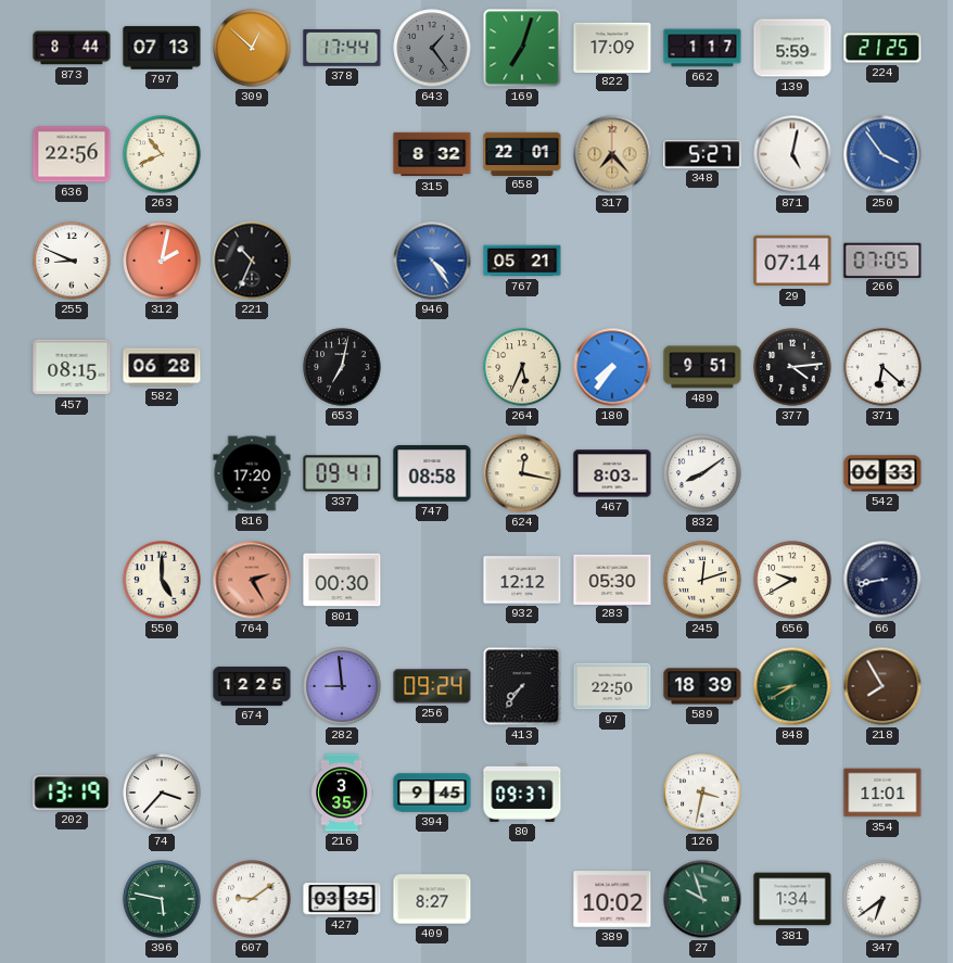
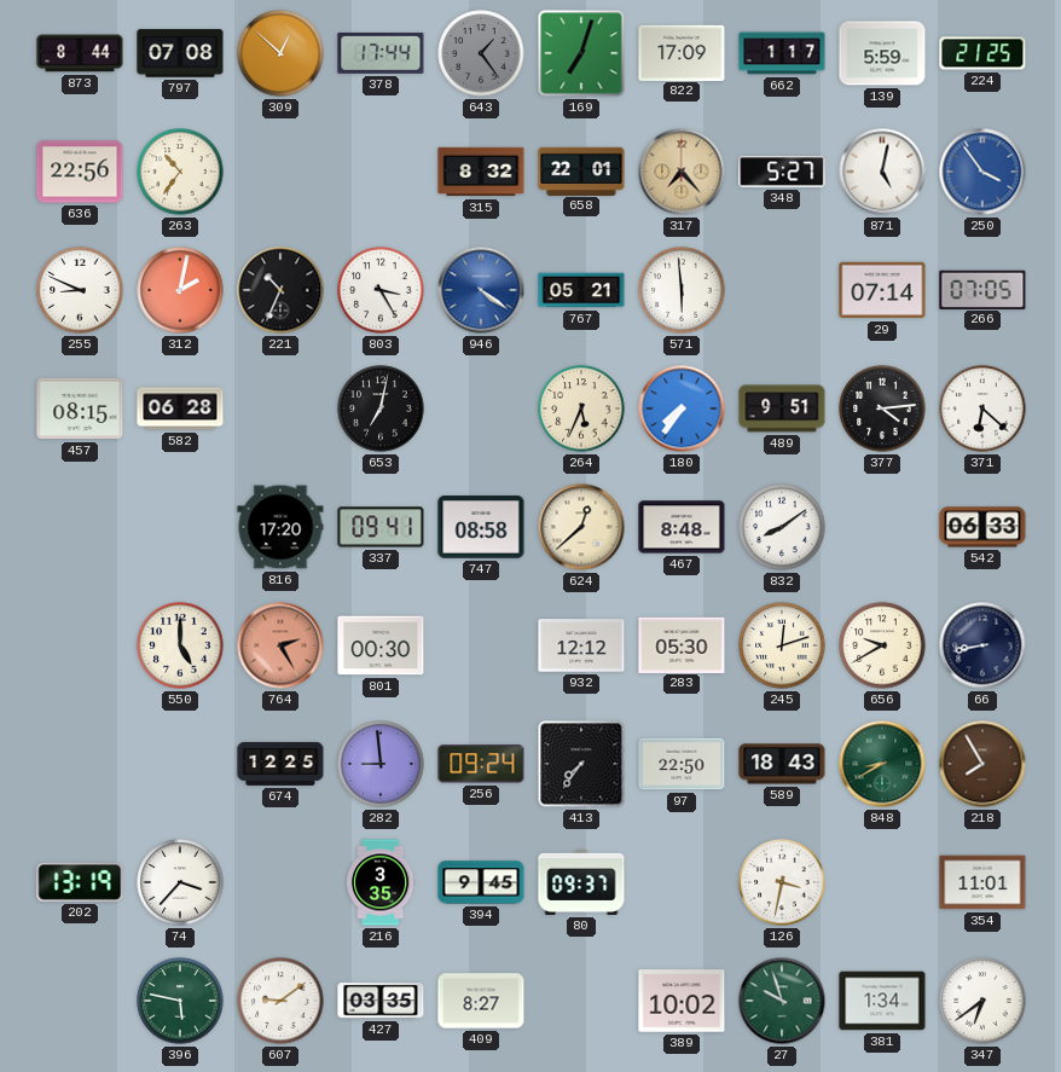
797: 07:13 -> 07:08 (180, 53)
263: 10:41 -> 10:36 (180, 172)
803: none -> 3:25 (381, 290)
946: 4:24 -> 4:21 (481, 290)
571: none -> 5:59 (682, 290)
624: 12:17 -> 12:38 (581, 527)
467: 8:03 -> 8:48 (682, 527)
589: 18:39 -> 18:43 (782, 764)
